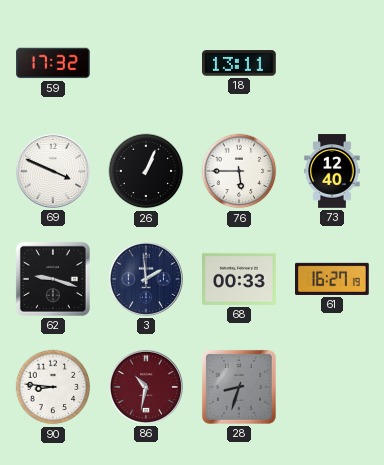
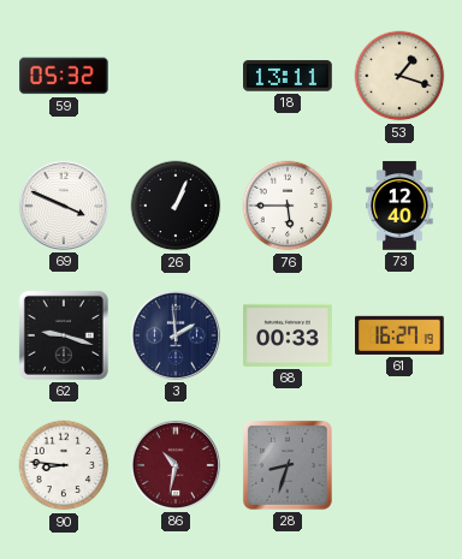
59: 17:32 -> 05:32 (65, 76)
53: none -> 1:18 (399, 76)
